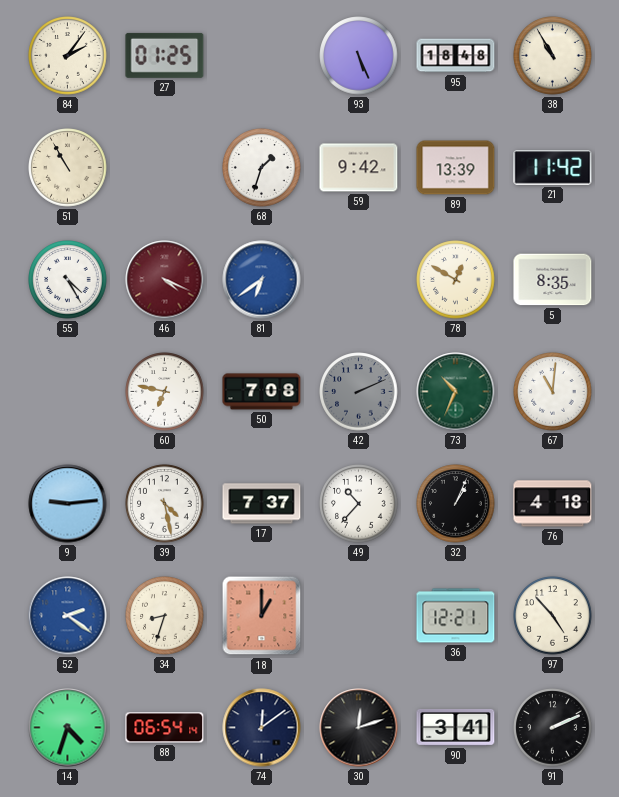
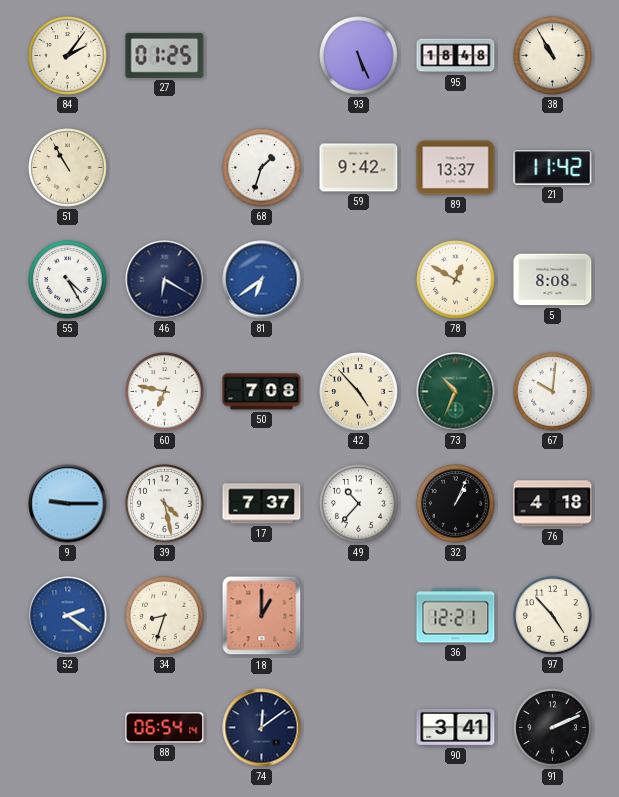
89: 13:39 -> 13:37 (456, 168)
46: 4:19 -> 6:20 (165, 280)
46 dial: burgundy -> navy (165, 280)
5: 8:35 -> 8:08 (553, 280)
42: 2:11 -> 4:53 (359, 392)
42 dial: grey -> cream (359, 392)
67: 11:01 -> 10:01 (553, 392)
9: 9:14 -> 9:15 (68, 504)
14: 4:33 -> none (68, 728)
30: 12:12 -> none (359, 728)
